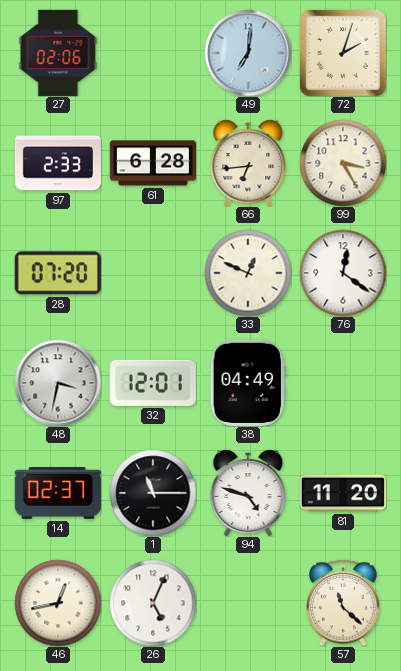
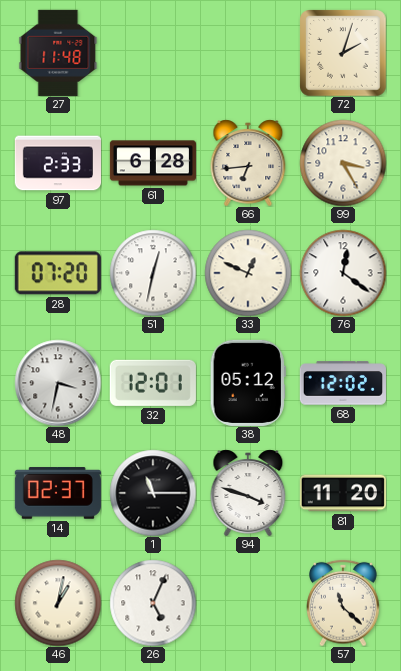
27: 02:06 -> 11:48 (58, 53)
49: 7:01 -> none (248, 53)
51: none -> 12:32 (153, 273)
38: 04:49 -> 05:12 (248, 383)
68: none -> 12:02 (343, 383)
94: 4:48 -> 3:48 (248, 493)
46: 12:43 -> 1:02 (58, 603)
